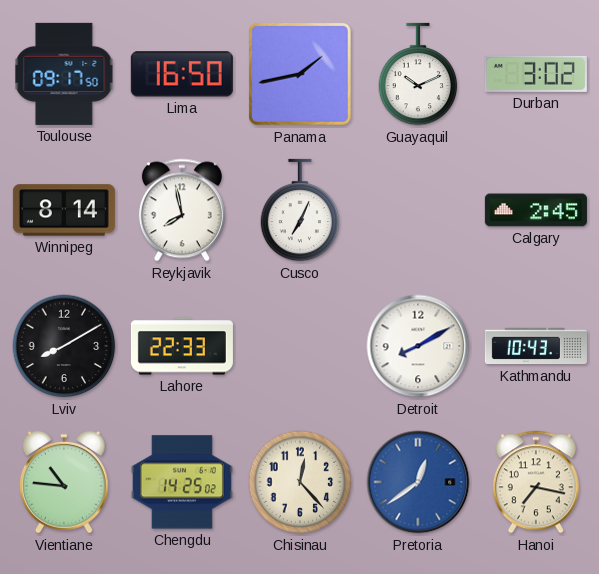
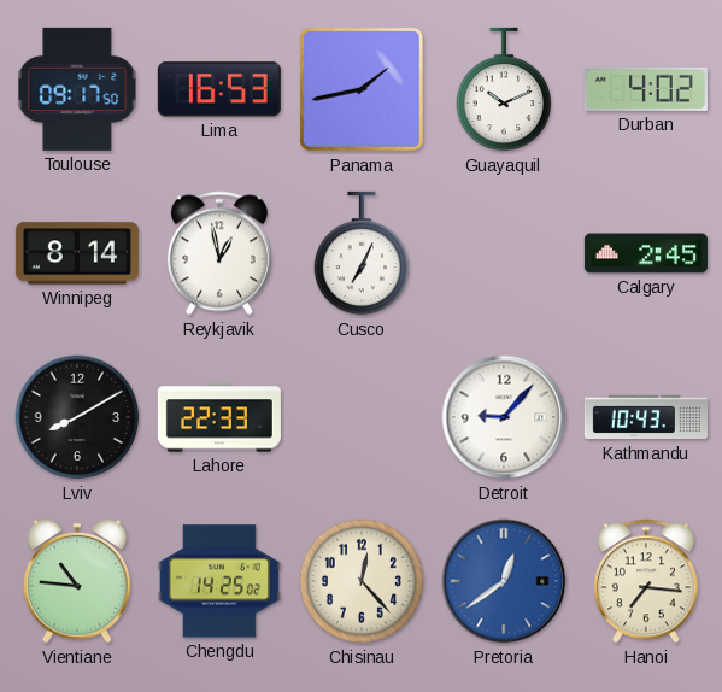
Lima: 16:50 -> 16:53 (219, 89)
Durban: 3:02 -> 4:02 (646, 89)
Reykjavik: 7:58 -> 12:58 (219, 253)
Detroit: 8:10 -> 9:07 (504, 417)
Hanoi: 7:17 -> 7:16 (646, 581)
